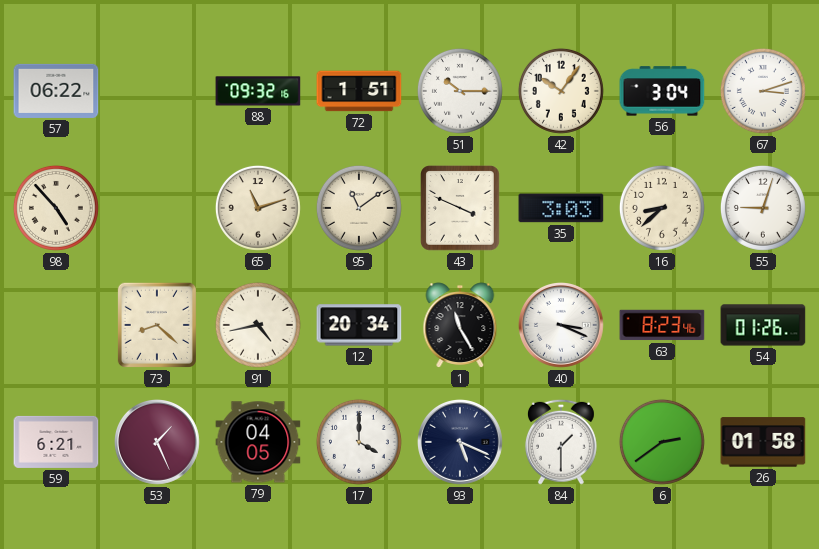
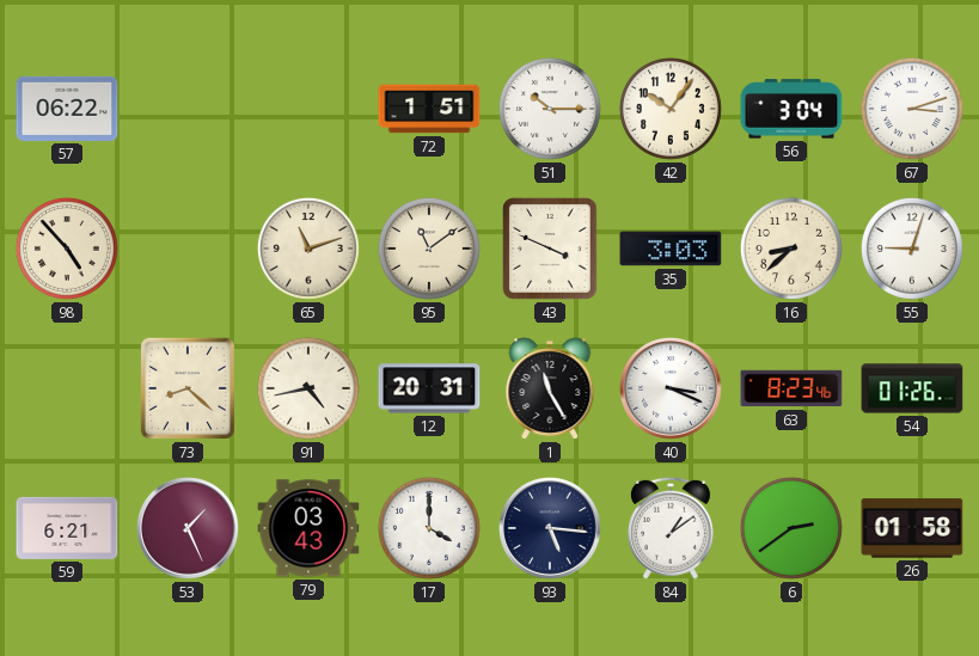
88: 09:32 -> none (258, 91)
12: 20:34 -> 20:31 (429, 388)
79: 04:05 -> 03:43 (308, 528)
93: 5:19 -> 5:16 (551, 529)
84: 1:30 -> 1:09 (671, 528)
